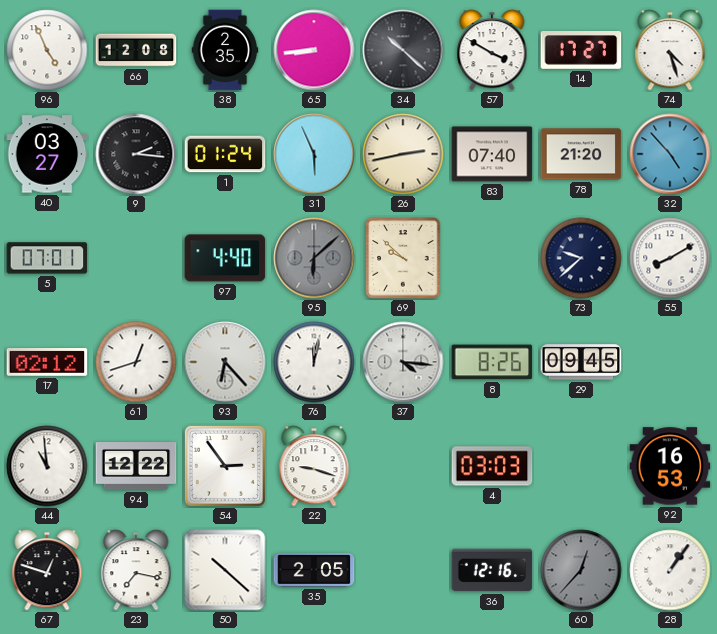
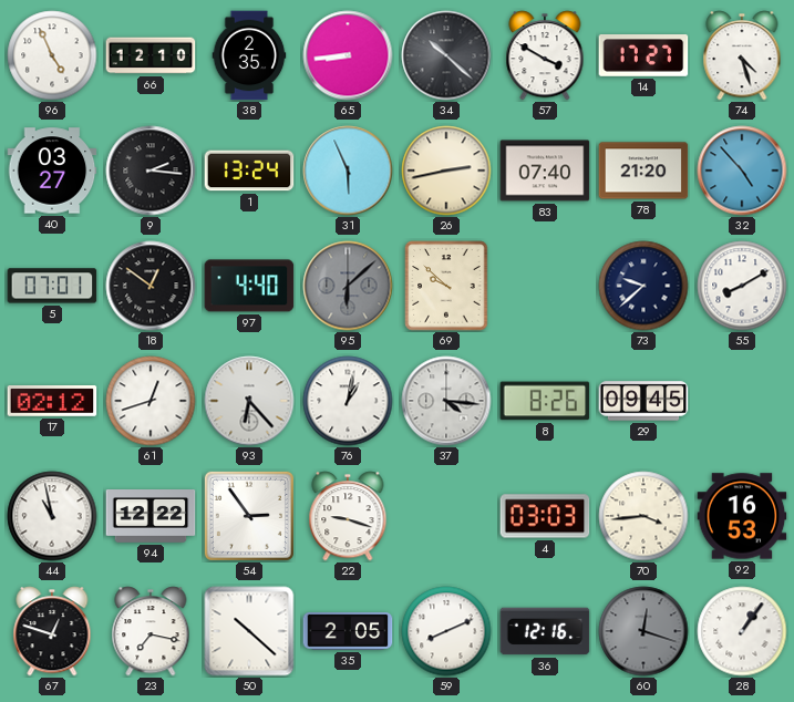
66: 12:08 -> 12:10 (151, 55)
1: 01:24 -> 13:24 (249, 171)
18: none -> 12:51 (151, 286)
76: 12:02 -> 1:02 (348, 401)
44: 10:59 -> 10:58 (52, 516)
70: none -> 3:44 (643, 516)
59: none -> 8:11 (446, 631)
60: 12:37 -> 12:18 (643, 631)
